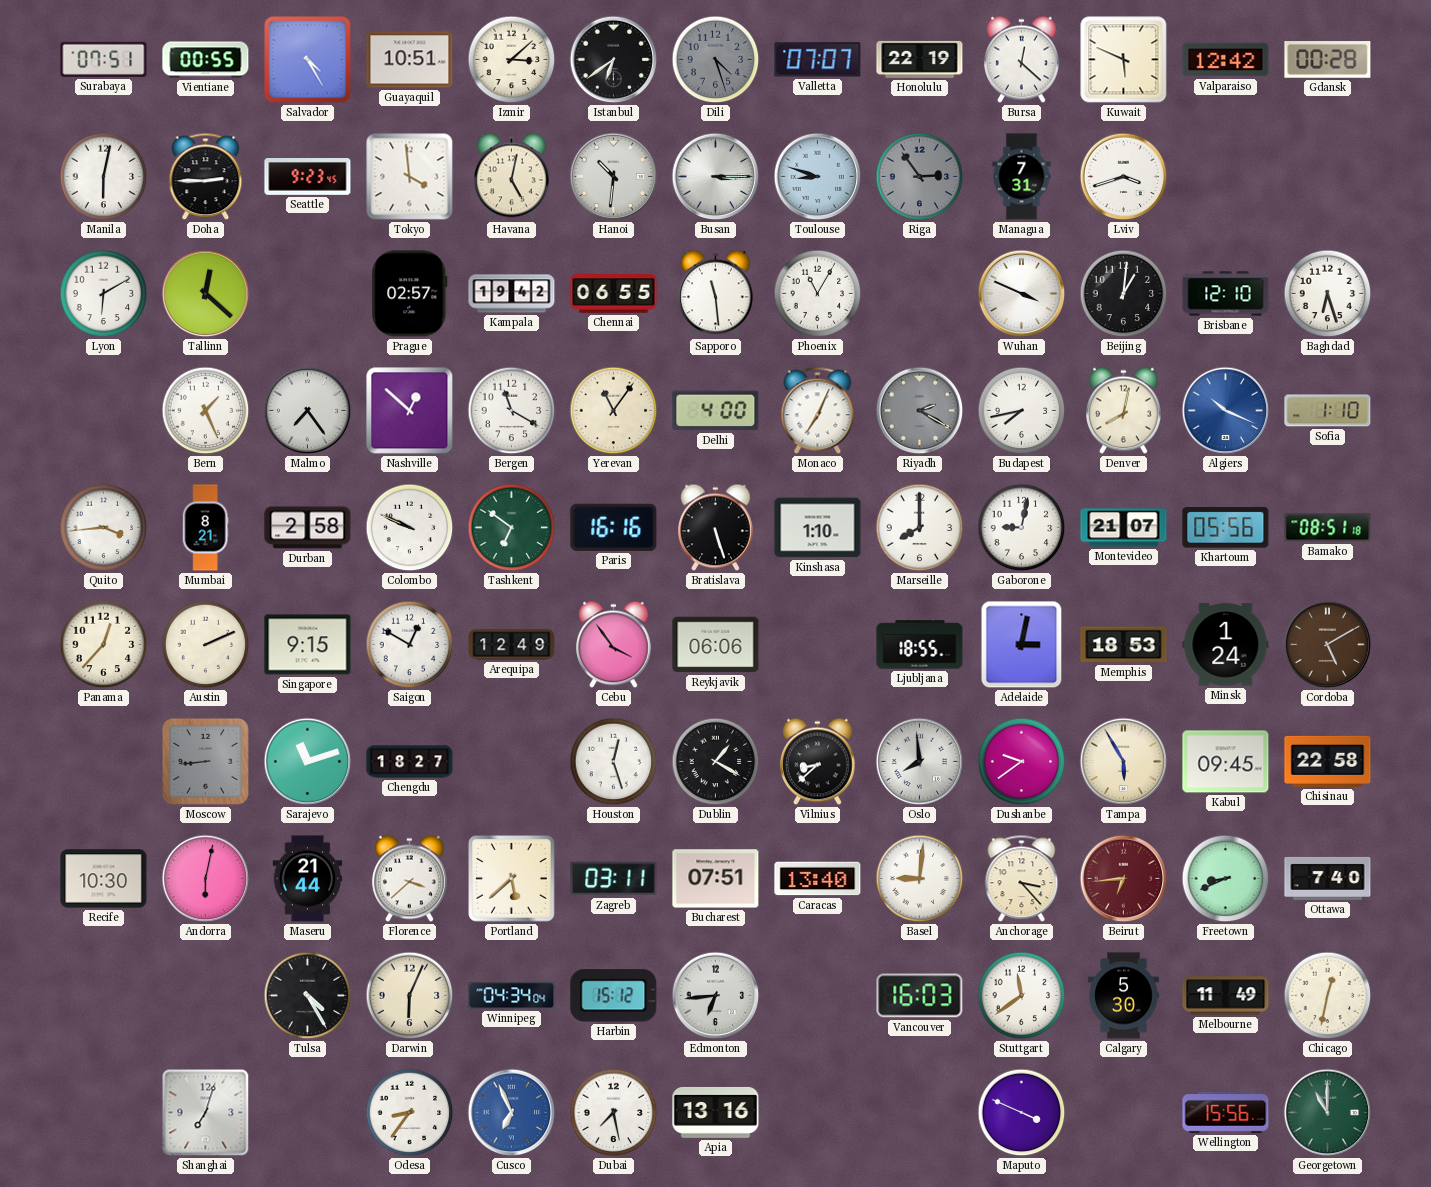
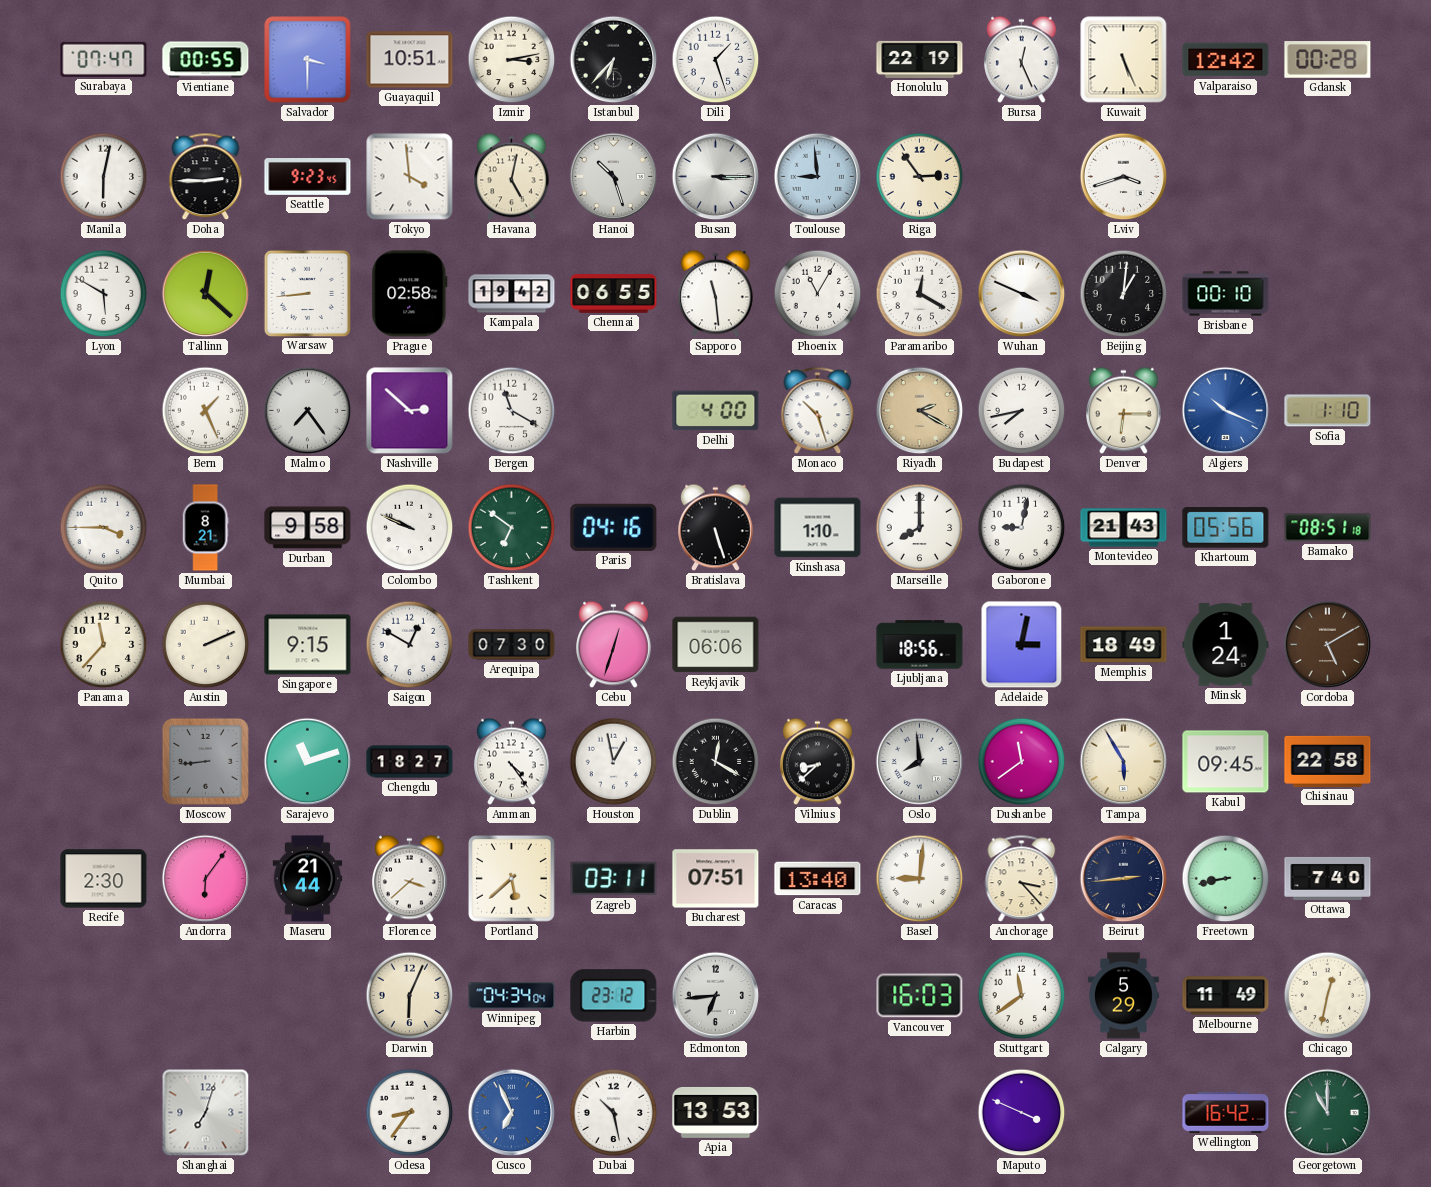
Surabaya: 07:51 -> 07:47 (104, 59)
Salvador: 4:25 -> 3:30 (308, 60)
Izmir: 3:08 -> 3:13 (512, 60)
Istanbul: 6:39 -> 6:37 (614, 60)
Dili: 4:27 -> 1:27 (716, 60)
Dili dial: grey -> white (716, 60)
Valletta: 07:07 -> none (818, 60)
Bursa: 12:22 -> 12:26 (1022, 60)
Kuwait: 5:49 -> 5:26 (1124, 60)
Hanoi: 10:31 -> 10:27 (614, 177)
Toulouse: 8:48 -> 8:59 (818, 177)
Riga dial: grey -> cream (920, 177)
Managua: 7:31 -> none (1022, 177)
Lyon: 6:10 -> 5:50 (104, 294)
Warsaw: none -> 8:44 (307, 293)
Prague: 02:57 -> 02:58 (410, 294)
Paramaribo: none -> 12:20 (920, 294)
Brisbane: 12:10 -> 00:10 (1226, 294)
Baghdad: 6:27 -> none (1328, 294)
Nashville: 12:52 -> 2:52 (410, 411)
Yerevan: 11:06 -> none (614, 411)
Monaco: 7:04 -> 10:27 (818, 411)
Riyadh dial: grey -> champagne (920, 411)
Denver: 8:02 -> 6:15 (1124, 411)
Quito: 3:44 -> 3:45 (104, 528)
Durban: 2:58 -> 9:58 (308, 528)
Paris: 16:16 -> 04:16 (614, 527)
Montevideo: 21:07 -> 21:43 (1124, 528)
Panama: 12:37 -> 11:37 (104, 645)
Arequipa: 12:49 -> 07:30 (512, 645)
Cebu: 3:54 -> 12:33 (614, 645)
Ljubljana: 18:55 -> 18:56 (920, 645)
Memphis: 18:53 -> 18:49 (1124, 645)
Amman: none -> 4:24 (512, 762)
Houston: 12:27 -> 12:58 (614, 762)
Dublin: 1:20 -> 12:20 (716, 762)
Dushanbe: 9:39 -> 11:39 (1022, 762)
Recife: 10:30 -> 2:30 (104, 879)
Andorra: 6:02 -> 6:06 (206, 879)
Beirut: 6:44 -> 2:44 (1124, 879)
Beirut dial: burgundy -> navy (1124, 879)
Freetown: 8:41 -> 8:43 (1226, 879)
Tulsa: 4:25 -> none (308, 996)
Harbin: 15:12 -> 23:12 (614, 996)
Calgary: 5:30 -> 5:29 (1124, 996)
Dubai: 7:28 -> 10:28 (614, 1113)
Apia: 13:16 -> 13:53 (716, 1112)
Wellington: 15:56 -> 16:42 (1226, 1112)
